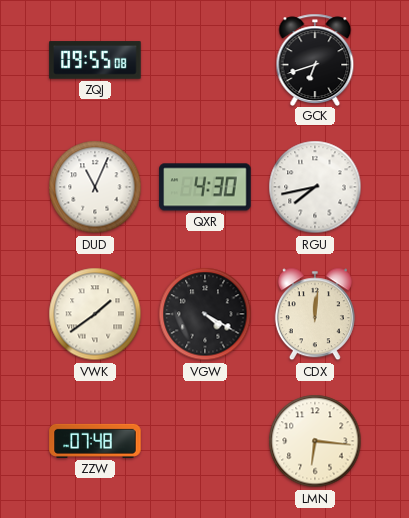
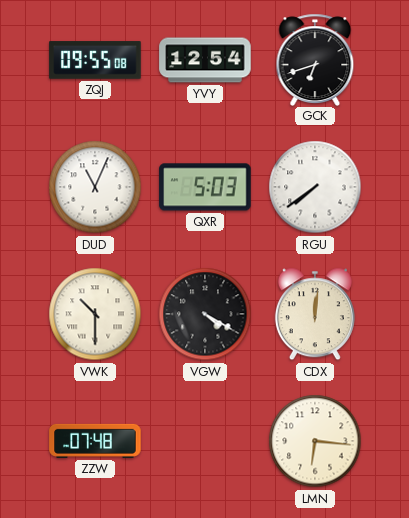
YVY: none -> 12:54 (205, 60)
QXR: 4:30 -> 5:03 (205, 187)
RGU: 7:43 -> 7:39 (315, 187)
VWK: 1:39 -> 10:30 (95, 314)
